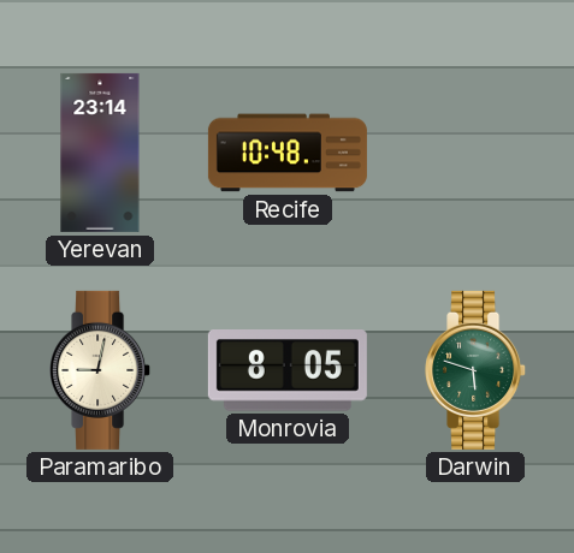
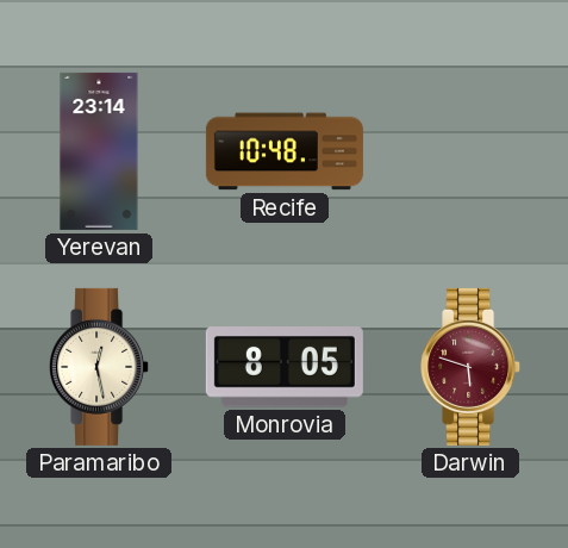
Paramaribo: 9:02 -> 12:28 (100, 367)
Darwin dial: green -> burgundy (472, 367)
